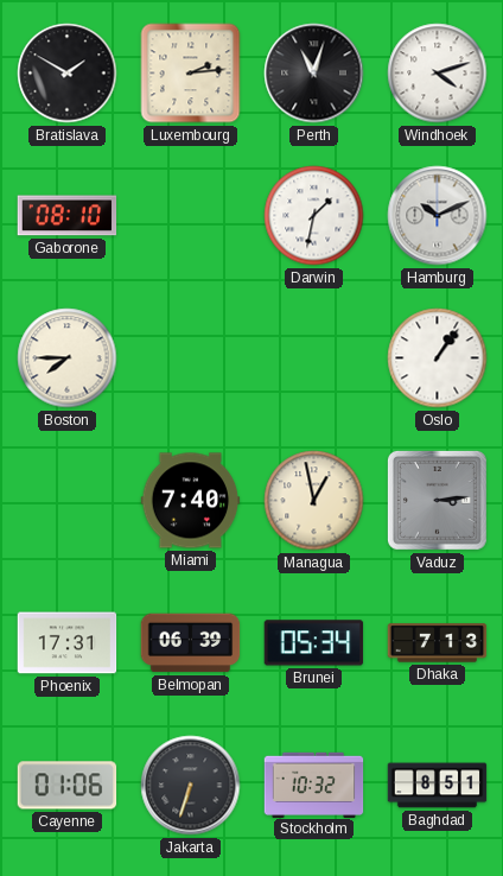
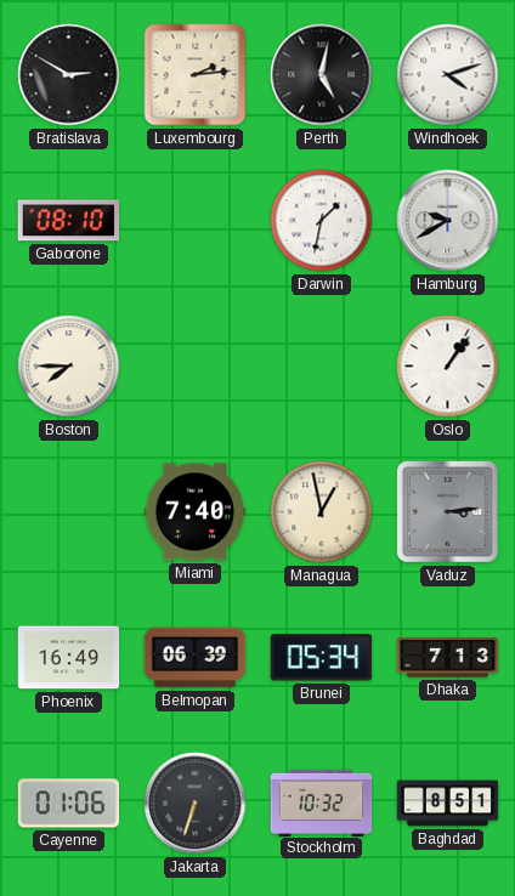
Bratislava: 1:50 -> 2:50 (69, 75)
Perth: 11:03 -> 5:02 (322, 75)
Hamburg: 10:11 -> 9:40 (448, 221)
Phoenix: 17:31 -> 16:49 (69, 658)
